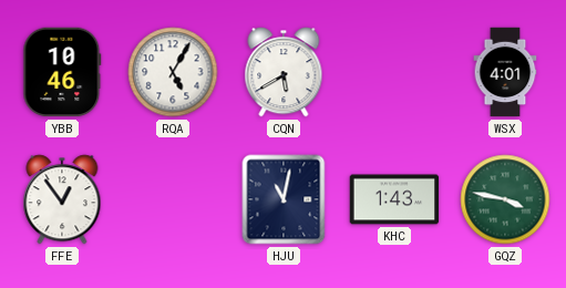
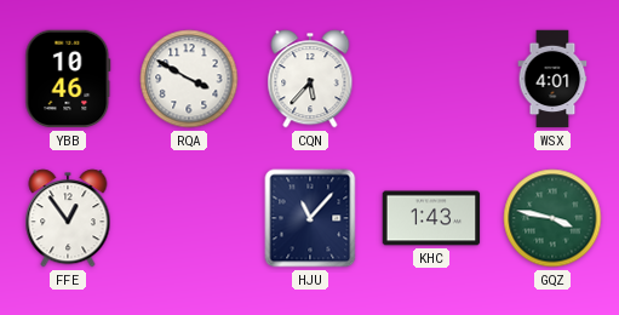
RQA: 5:05 -> 3:50 (189, 79)
CQN: 5:40 -> 5:37 (310, 79)
HJU: 11:02 -> 11:07 (310, 218)
